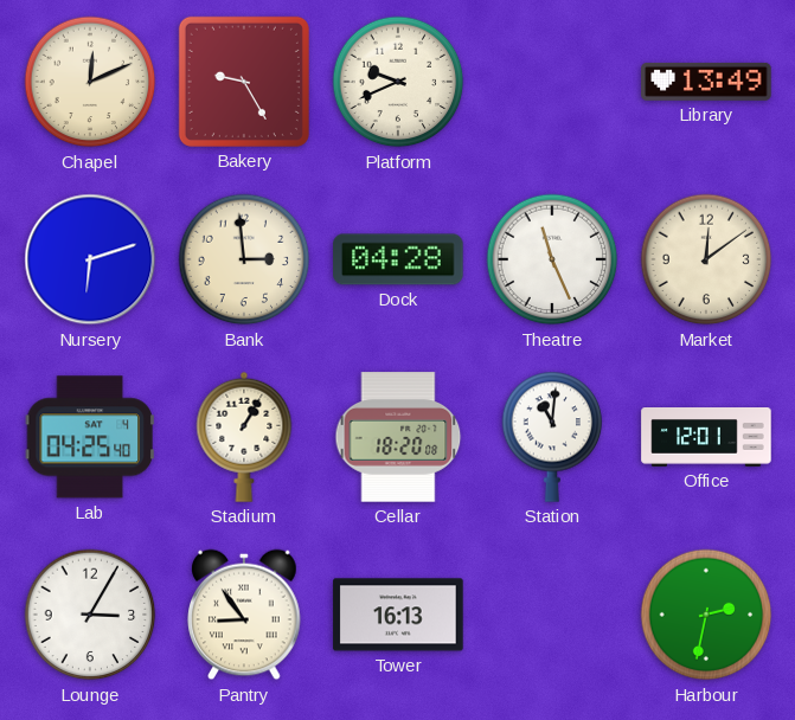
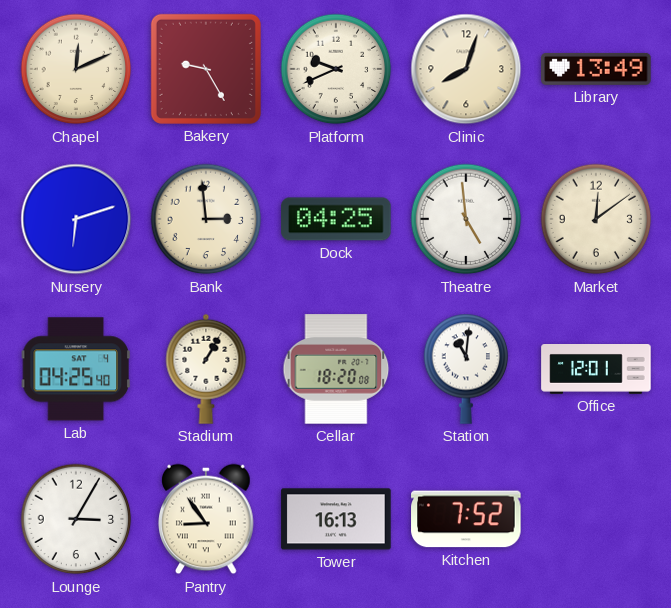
Clinic: none -> 8:03 (466, 69)
Dock: 04:28 -> 04:25 (336, 219)
Theatre: 11:26 -> 4:59 (466, 219)
Kitchen: none -> 7:52 (466, 519)
Harbour: 2:32 -> none (706, 615)
